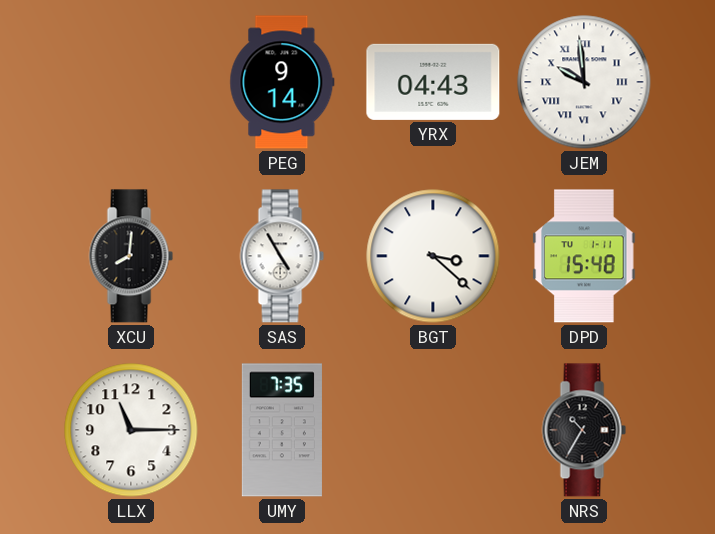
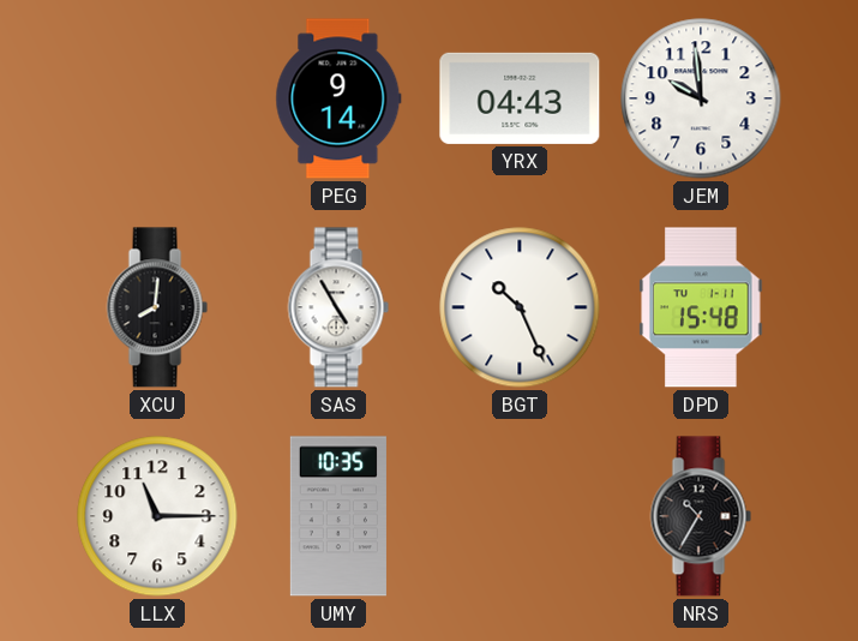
JEM numerals: Roman -> Arabic (701, 98)
BGT: 3:22 -> 10:26 (520, 307)
UMY: 7:35 -> 10:35 (338, 516)
